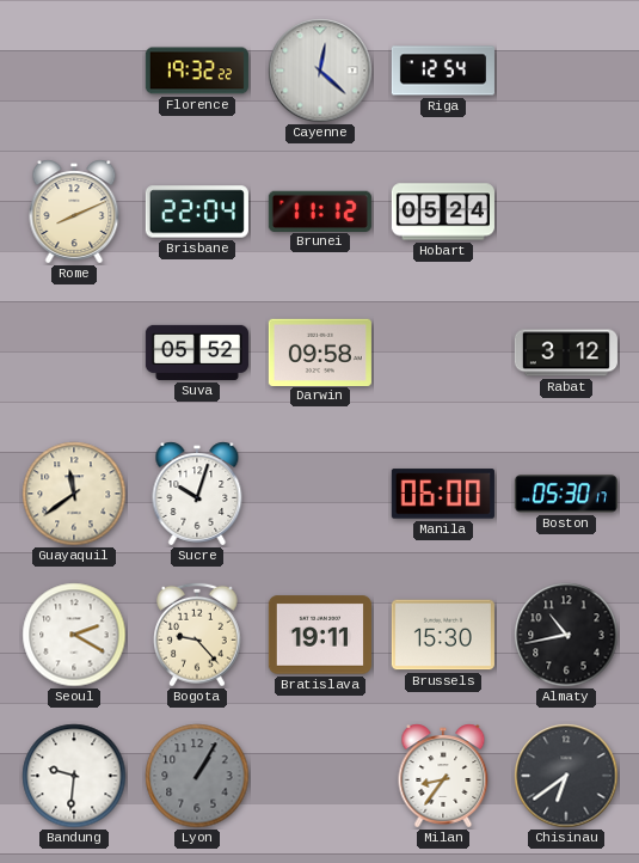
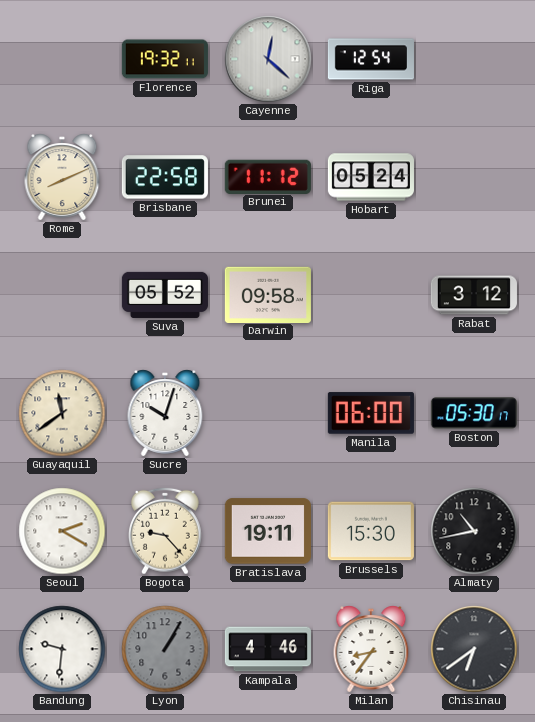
Florence: 19:32:22 -> 19:32:11 (165, 59)
Brisbane: 22:04 -> 22:58 (165, 177)
Kampala: none -> 4:46 (268, 649)
